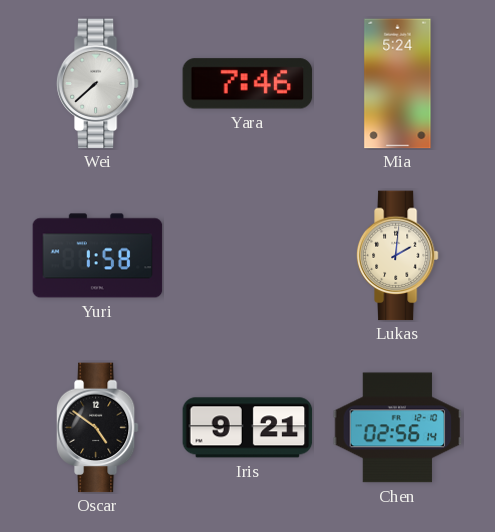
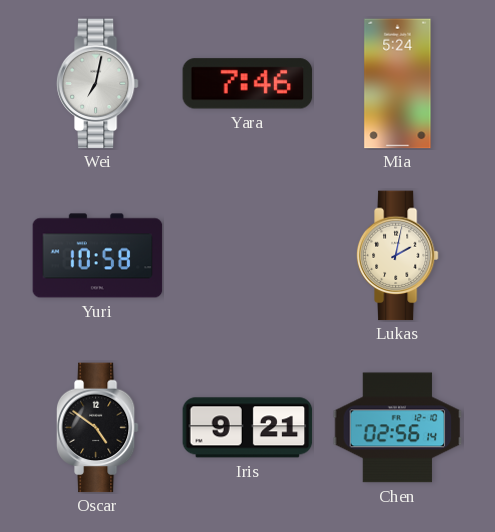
Wei: 7:38 -> 7:02 (97, 84)
Yuri: 1:58 -> 10:58 (98, 256)
Lukas: 2:01 -> 2:02 (397, 256)
